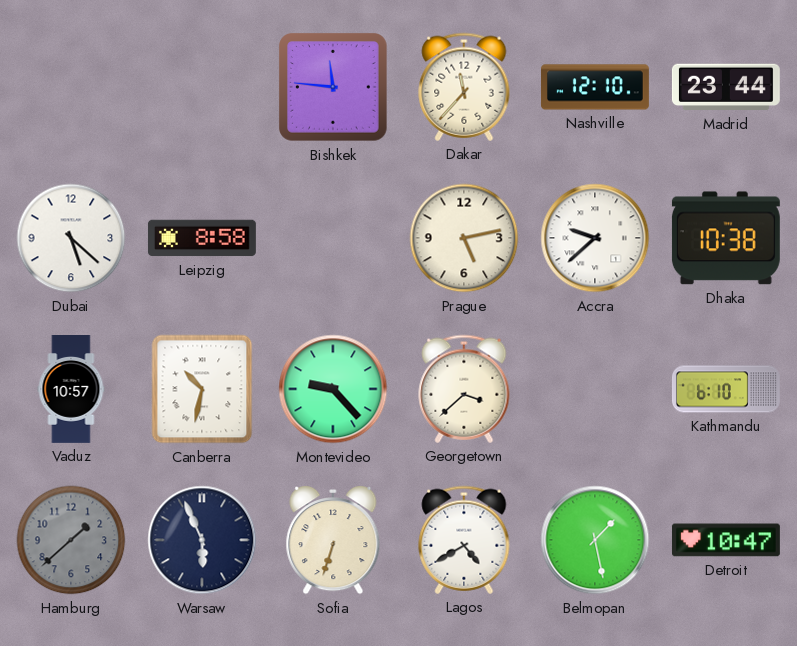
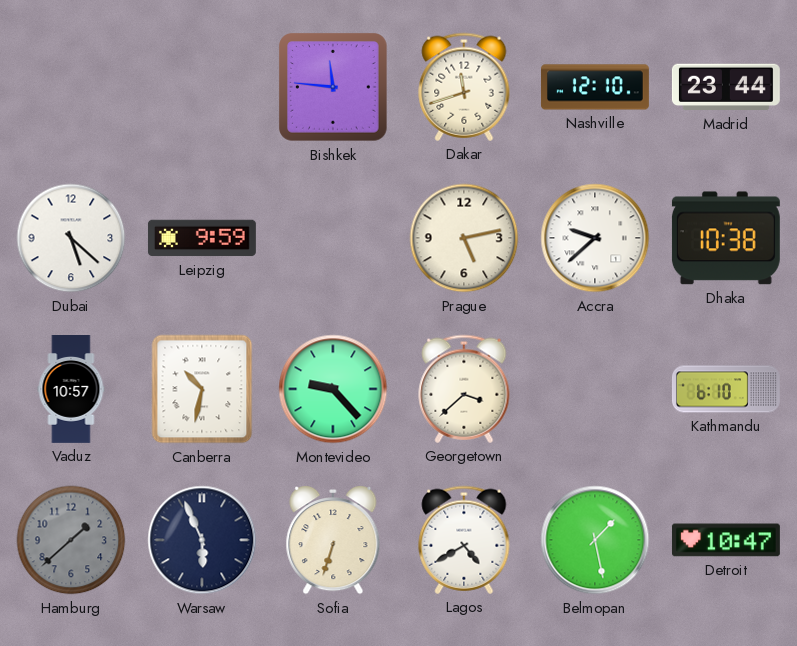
Dakar: 11:37 -> 11:42 (464, 87)
Leipzig: 8:58 -> 9:59 (202, 238)
